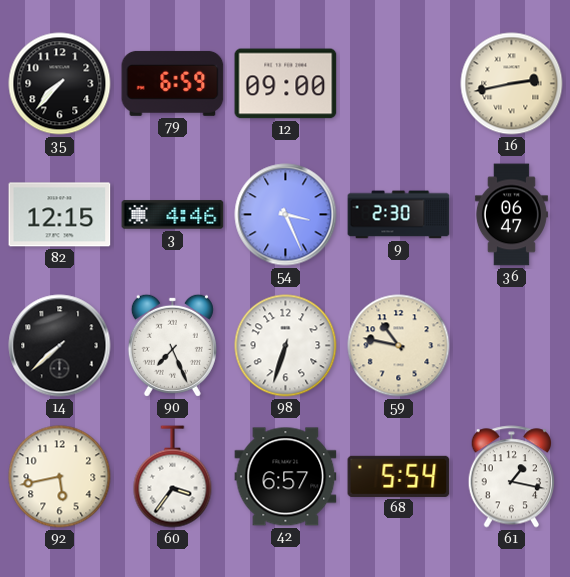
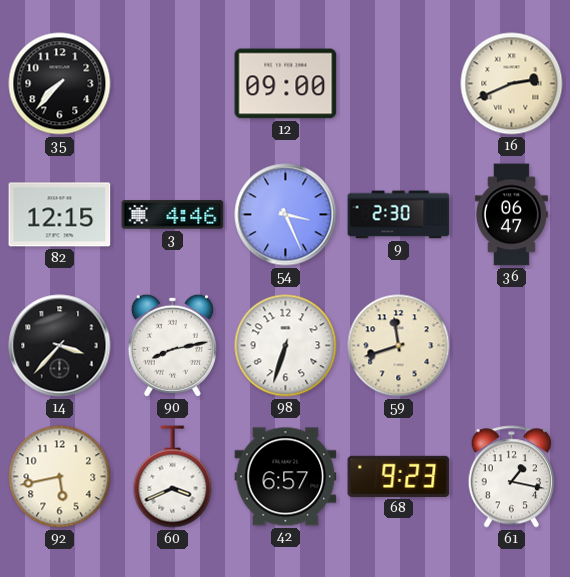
79: 6:59 -> none (173, 83)
16: 2:43 -> 2:41 (512, 84)
14: 7:38 -> 3:37 (60, 346)
90: 7:26 -> 8:13 (172, 345)
59: 10:47 -> 11:42 (399, 346)
60: 3:36 -> 3:41 (173, 477)
68: 5:54 -> 9:23 (399, 476)
